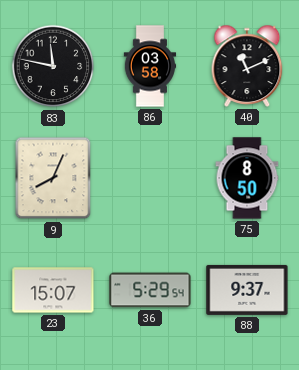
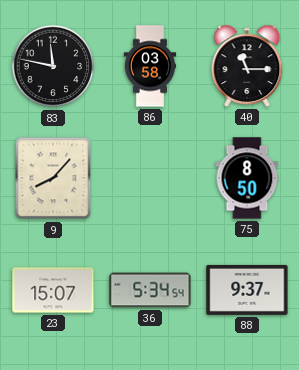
40: 11:11 -> 11:15 (247, 66)
9: 8:04 -> 8:07 (53, 178)
36: 5:29 -> 5:34 (150, 290)
